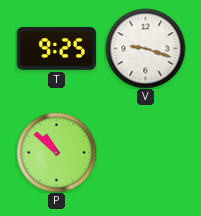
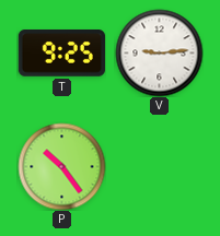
V: 9:18 -> 9:14 (159, 52)
P: 10:52 -> 10:24 (61, 166)
